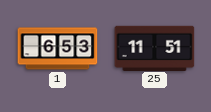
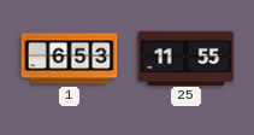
25: 11:51 -> 11:55 (187, 58)
